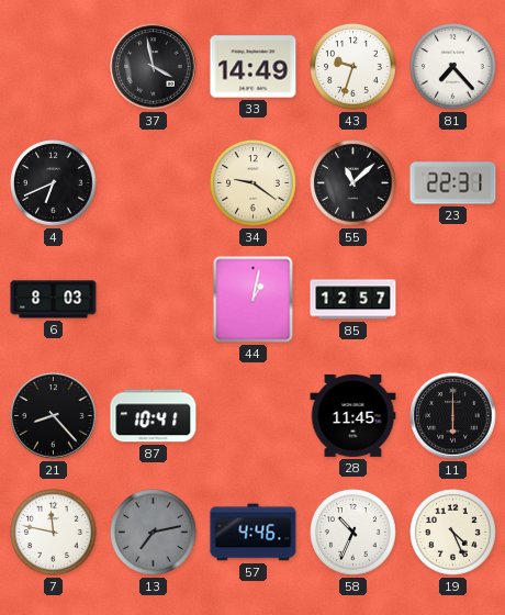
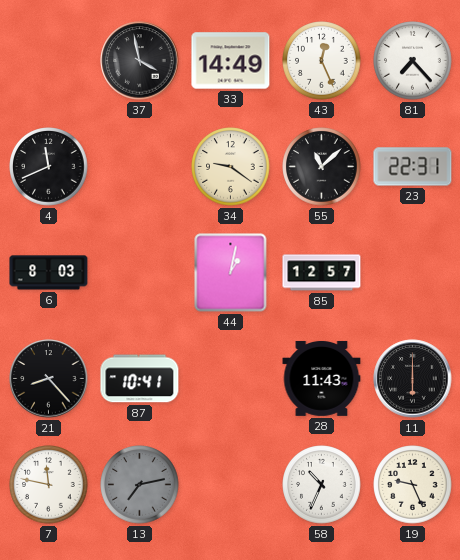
43: 9:33 -> 12:26 (322, 61)
4: 6:41 -> 11:41 (49, 167)
28: 11:45 -> 11:43 (322, 378)
57: 4:46 -> none (254, 533)
19: 4:26 -> 9:26 (413, 485)
